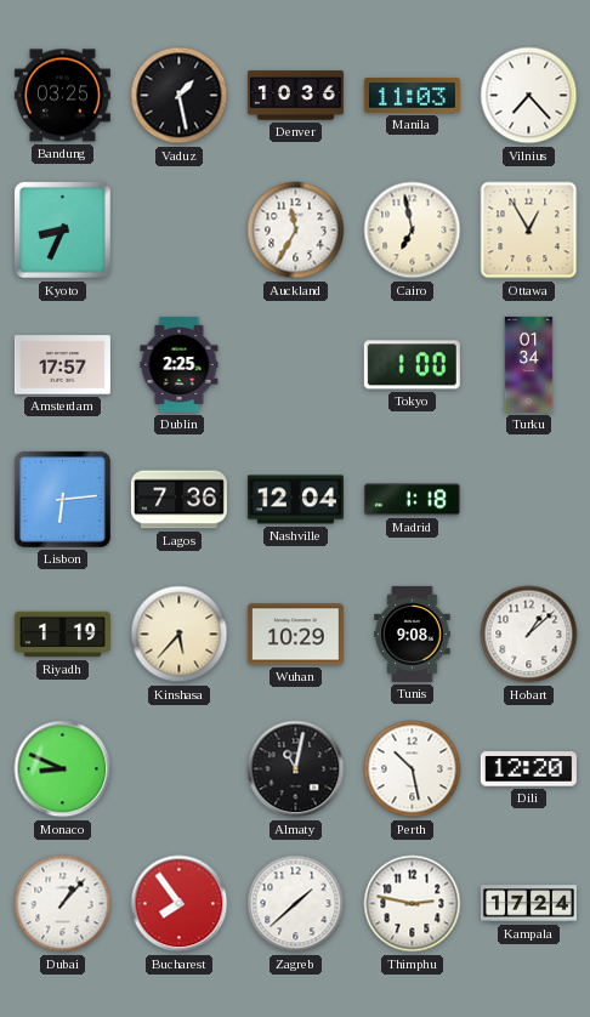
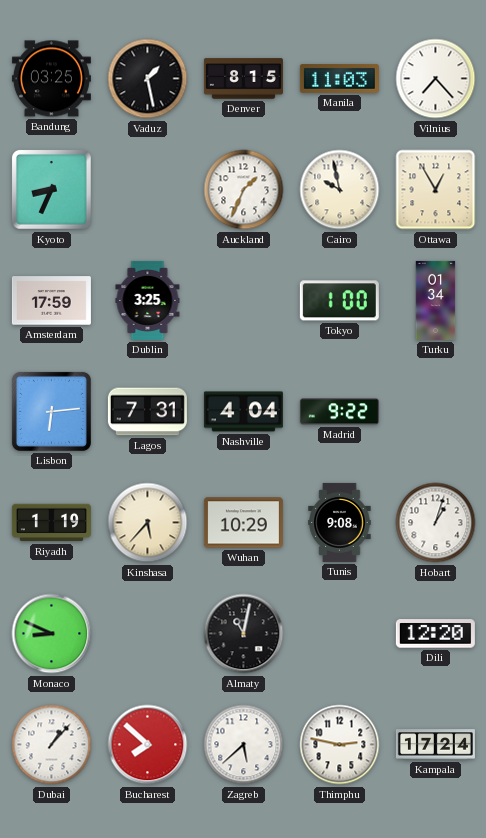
Denver: 10:36 -> 8:15 (243, 79)
Auckland: 11:35 -> 1:34 (244, 190)
Cairo: 6:58 -> 9:58 (340, 190)
Amsterdam: 17:57 -> 17:59 (51, 301)
Dublin: 2:25 -> 3:25 (148, 300)
Lagos: 7:36 -> 7:31 (147, 412)
Nashville: 12:04 -> 4:04 (243, 412)
Madrid: 1:18 -> 9:22 (339, 412)
Hobart: 1:08 -> 1:03 (436, 523)
Perth: 10:28 -> none (413, 769)
Bucharest: 7:54 -> 7:52 (148, 745)
Zagreb: 1:38 -> 5:38 (244, 745)
